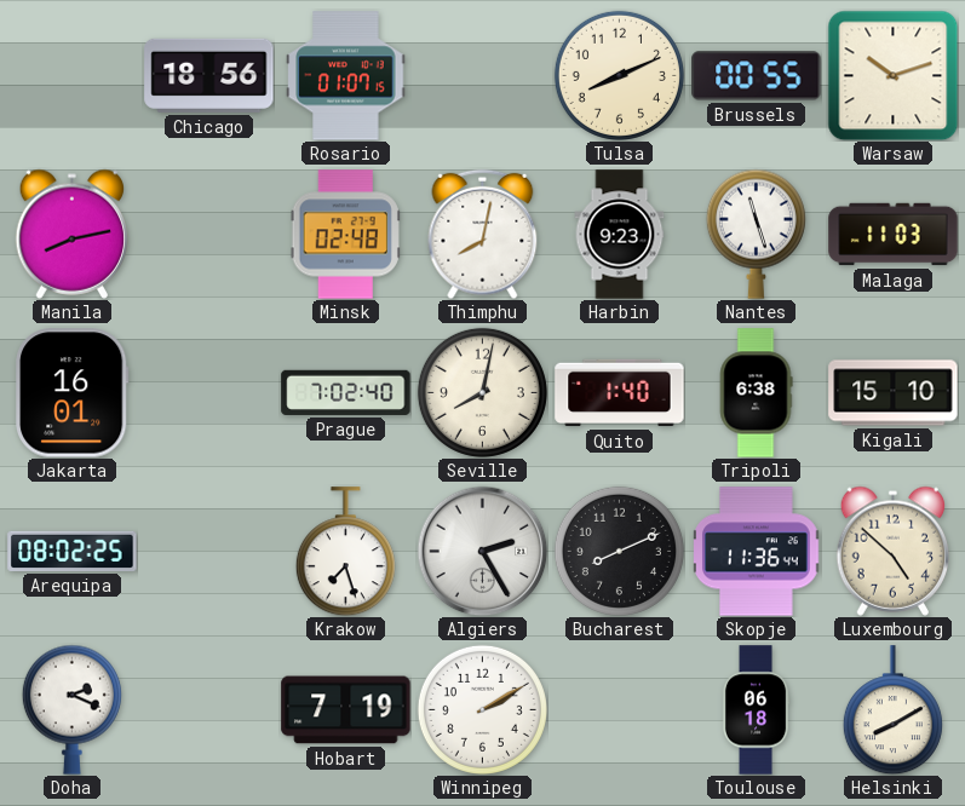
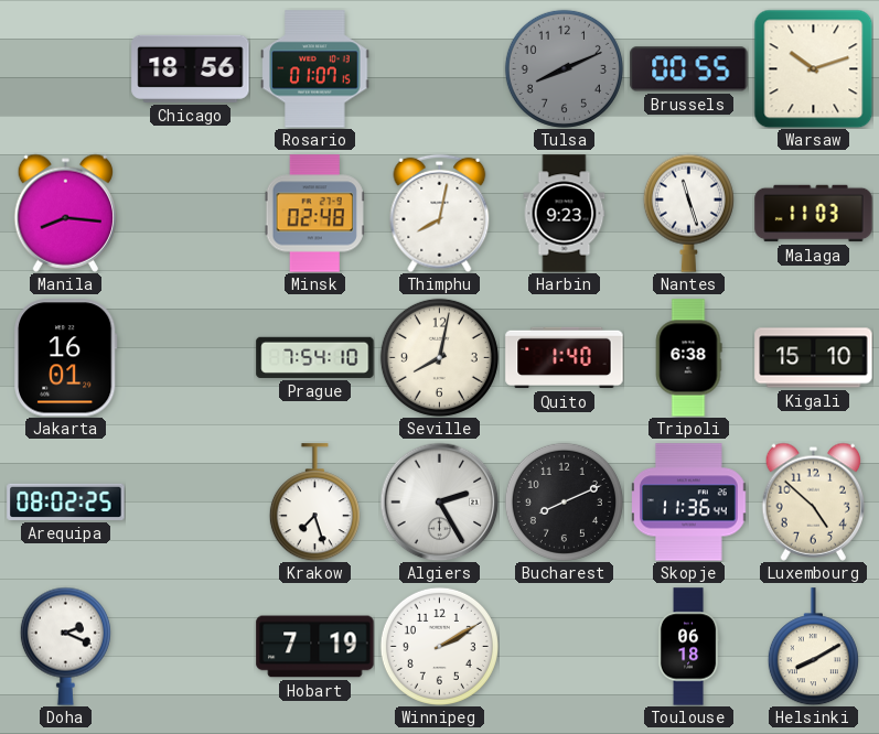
Tulsa dial: cream -> grey (564, 68)
Manila: 8:13 -> 8:16 (65, 213)
Prague: 7:02 -> 7:54 (315, 357)
